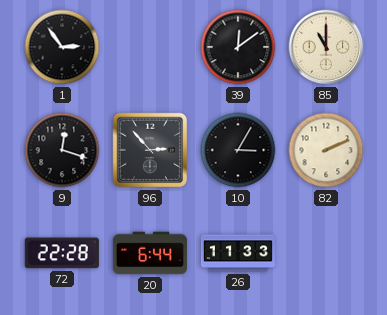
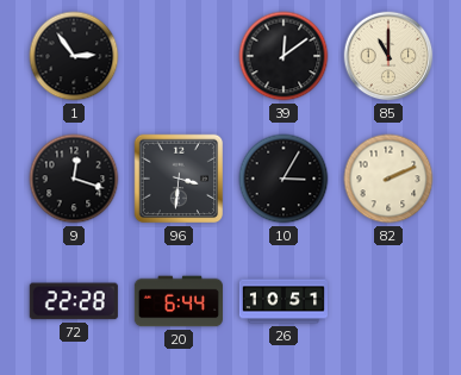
96: 2:53 -> 3:31 (179, 179)
26: 11:33 -> 10:51 (282, 301)
